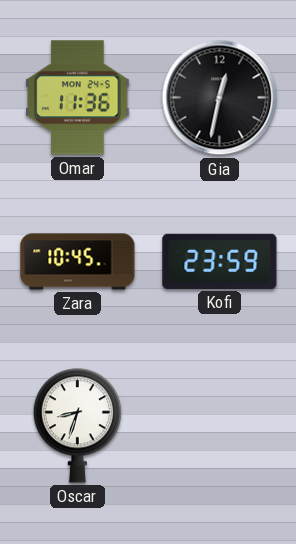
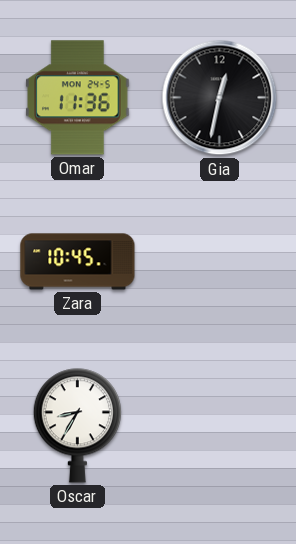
Kofi: 23:59 -> none (220, 261)
Oscar: 8:33 -> 8:35 (77, 426)
